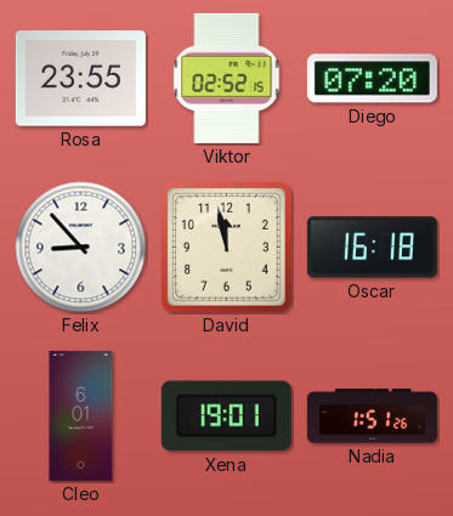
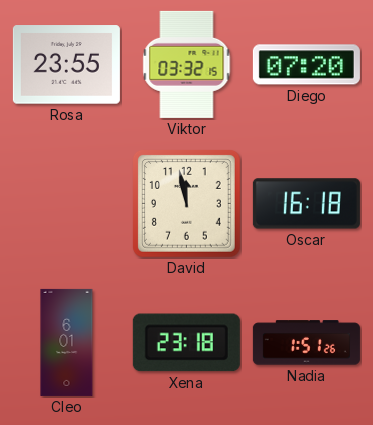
Viktor: 02:52 -> 03:32 (187, 64)
Felix: 8:53 -> none (81, 248)
Xena: 19:01 -> 23:18 (186, 343)
